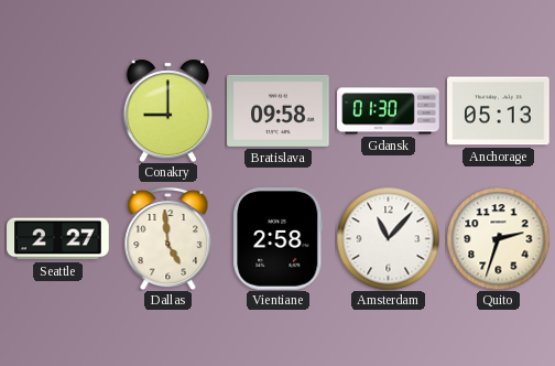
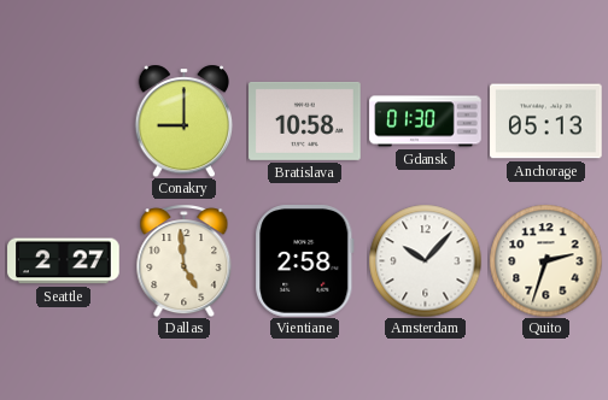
Bratislava: 09:58 -> 10:58 (305, 120)
Amsterdam: 11:07 -> 10:07 (425, 260)
